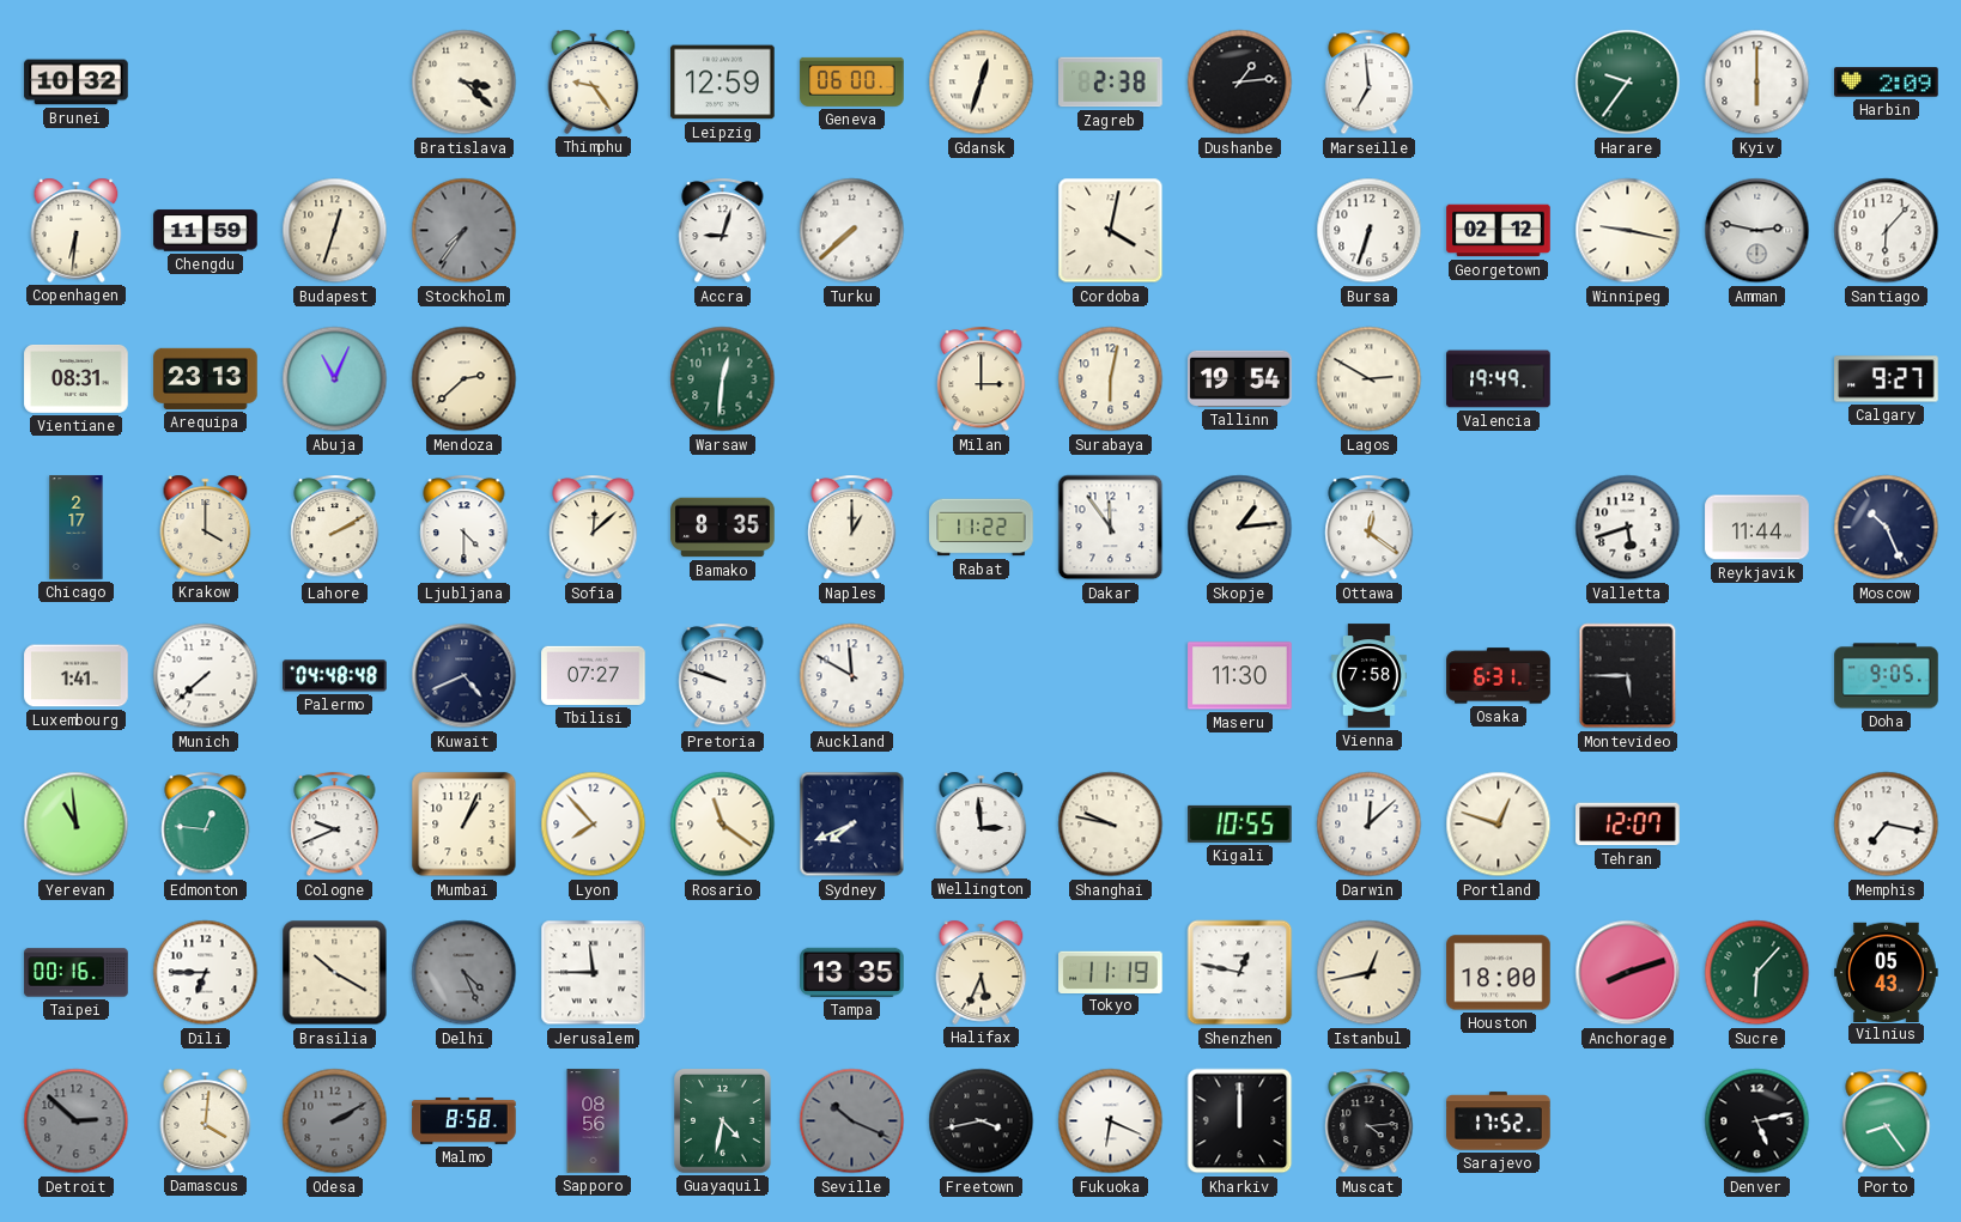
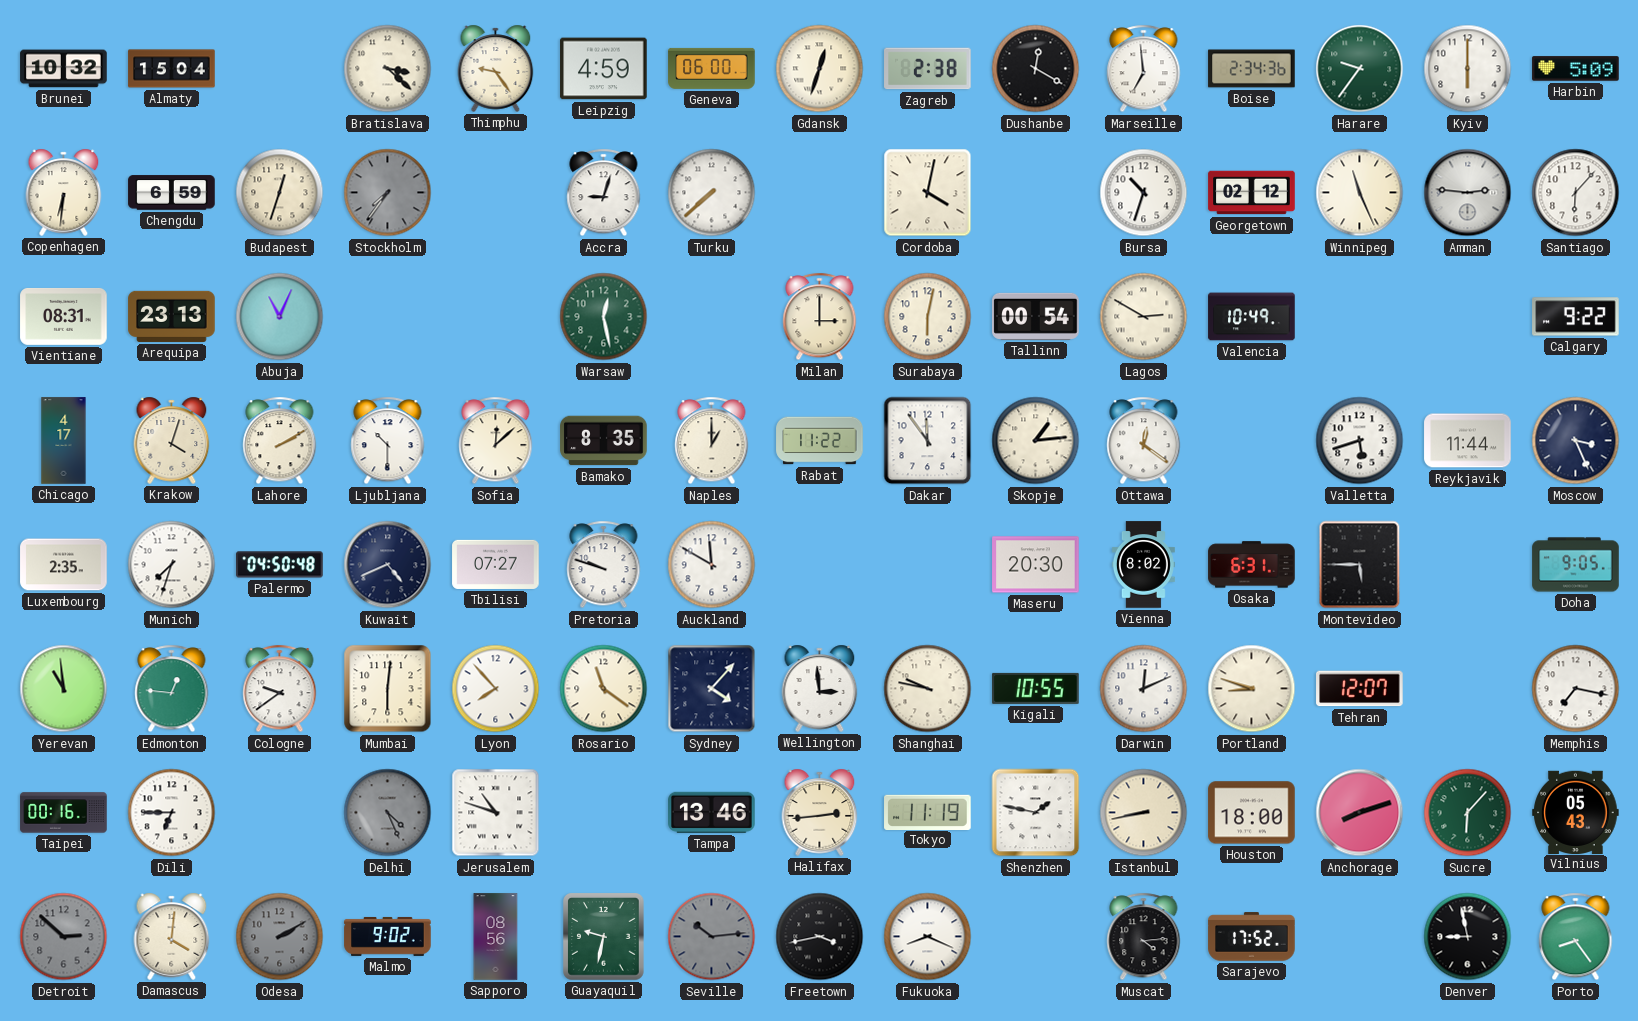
Almaty: none -> 15:04 (172, 69)
Leipzig: 12:59 -> 4:59 (604, 69)
Dushanbe: 1:14 -> 12:20 (1036, 69)
Boise: none -> 2:34 (1252, 69)
Harbin: 2:09 -> 5:09 (1576, 69)
Chengdu: 11:59 -> 6:59 (172, 193)
Bursa: 6:33 -> 10:33 (1144, 193)
Winnipeg: 9:17 -> 11:26 (1360, 193)
Amman: 2:47 -> 2:46 (1468, 193)
Mendoza: 2:38 -> none (465, 379)
Warsaw: 12:31 -> 12:28 (604, 317)
Tallinn: 19:54 -> 00:54 (1036, 316)
Valencia: 19:49 -> 10:49 (1252, 317)
Calgary: 9:27 -> 9:22 (1576, 317)
Chicago: 2:17 -> 4:17 (64, 441)
Krakow: 4:00 -> 4:03 (172, 440)
Ljubljana: 4:30 -> 10:30 (388, 441)
Moscow: 10:26 -> 3:26 (1576, 441)
Luxembourg: 1:41 -> 2:35 (64, 565)
Munich: 7:38 -> 7:33 (172, 565)
Palermo: 04:48 -> 04:50 (280, 565)
Maseru: 11:30 -> 20:30 (1036, 565)
Vienna: 7:58 -> 8:02 (1143, 565)
Cologne: 9:41 -> 9:39 (280, 689)
Mumbai: 1:04 -> 6:01 (388, 689)
Sydney: 7:41 -> 4:07 (712, 689)
Darwin: 12:08 -> 12:11 (1144, 689)
Portland: 12:48 -> 8:48 (1252, 689)
Brasilia: 10:20 -> none (335, 973)
Jerusalem: 11:45 -> 10:48 (496, 813)
Tampa: 13:35 -> 13:46 (712, 812)
Halifax: 5:34 -> 2:44 (820, 812)
Shenzhen: 12:47 -> 1:47 (1036, 813)
Istanbul: 12:43 -> 8:43 (1144, 813)
Malmo: 8:58 -> 9:02 (388, 936)
Guayaquil: 4:32 -> 9:32 (604, 937)
Seville: 10:19 -> 10:14 (712, 937)
Fukuoka: 6:19 -> 8:19 (928, 937)
Kharkiv: 12:00 -> none (1240, 1121)
Denver: 5:13 -> 8:58 (1468, 937)
